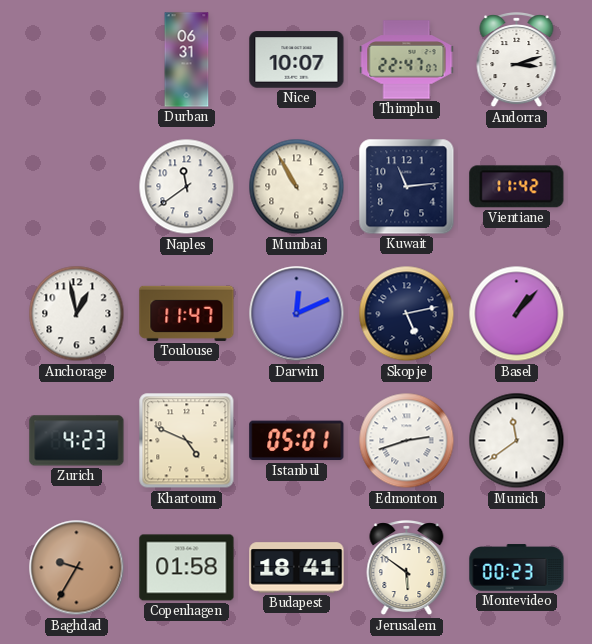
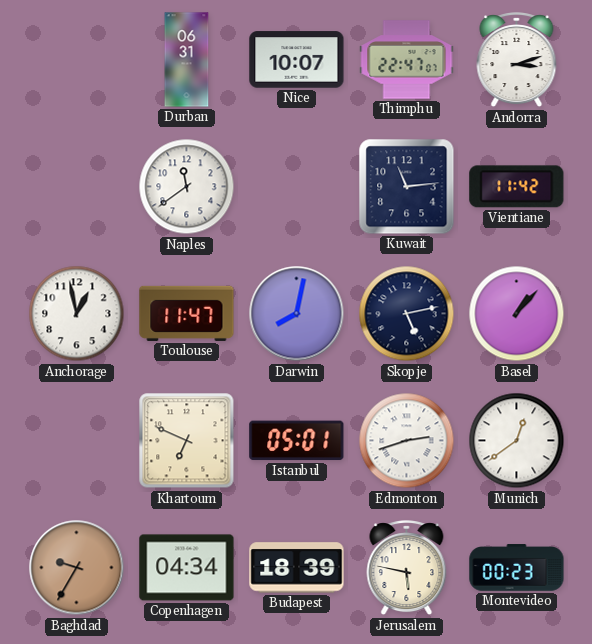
Mumbai: 10:55 -> none (297, 187)
Darwin: 12:11 -> 8:02 (297, 314)
Zurich: 4:23 -> none (77, 441)
Khartoum: 4:49 -> 6:49 (187, 441)
Munich: 11:39 -> 12:39 (517, 441)
Copenhagen: 01:58 -> 04:34 (187, 568)
Budapest: 18:41 -> 18:39 (297, 568)
Jerusalem: 5:51 -> 5:47 (407, 568)
